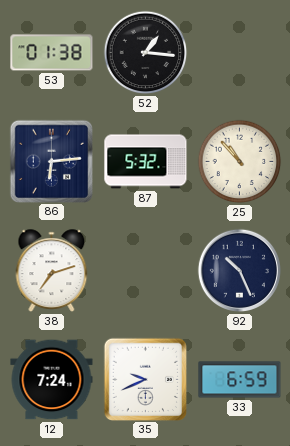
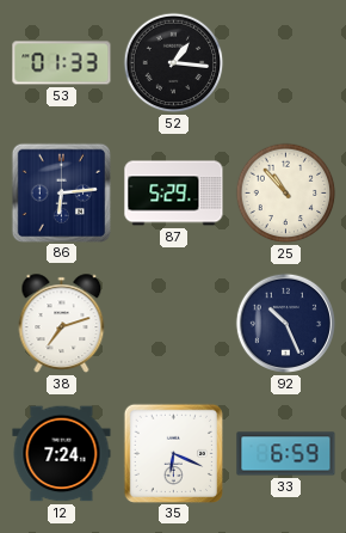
53: 01:38 -> 01:33 (62, 63)
87: 5:32 -> 5:29 (174, 194)
35: 9:41 -> 6:19 (173, 453)
